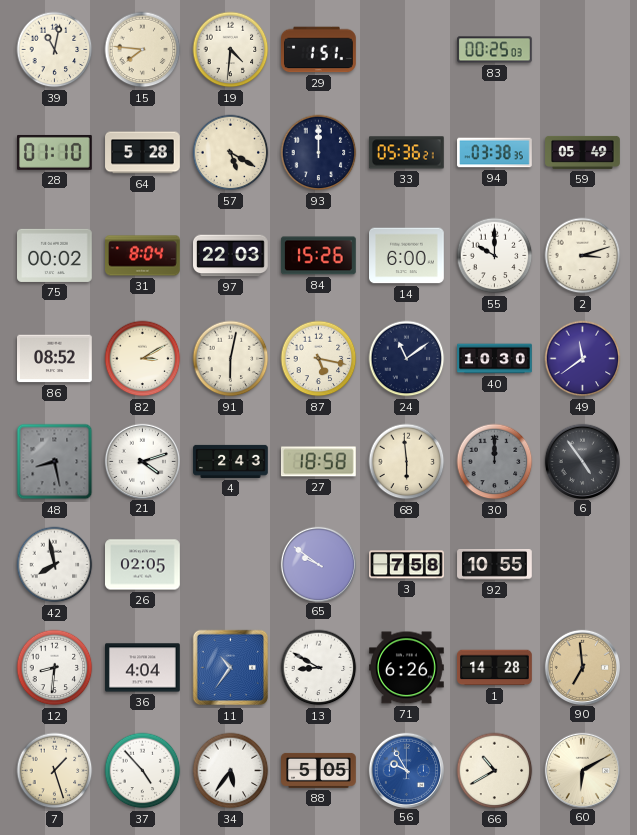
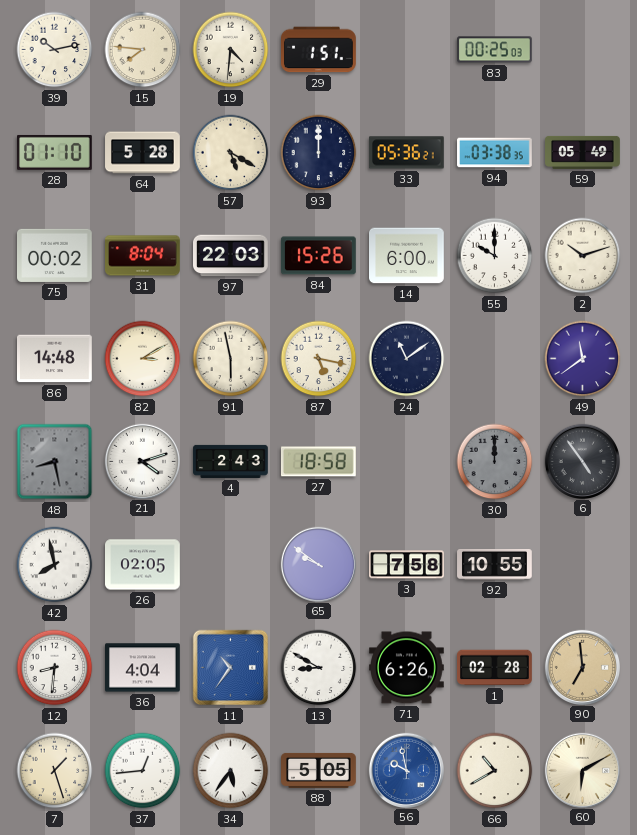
39: 11:02 -> 10:13 (55, 50)
2: 3:12 -> 10:12 (583, 256)
86: 08:52 -> 14:48 (55, 359)
91: 6:02 -> 5:58 (231, 359)
40: 10:30 -> none (495, 359)
68: 5:59 -> none (407, 462)
1: 14:28 -> 02:28 (495, 668)
37: 4:53 -> 12:44 (143, 771)
56: 9:55 -> 9:58 (406, 770)
